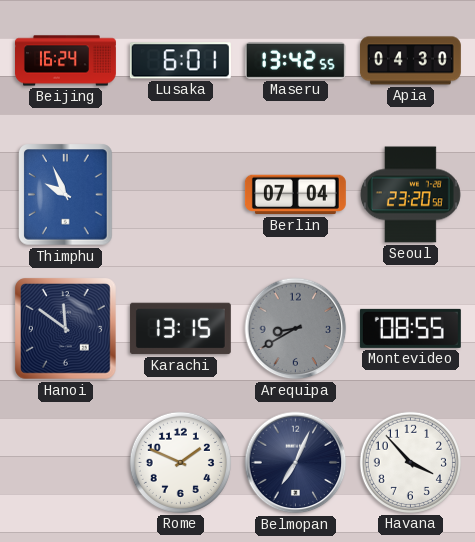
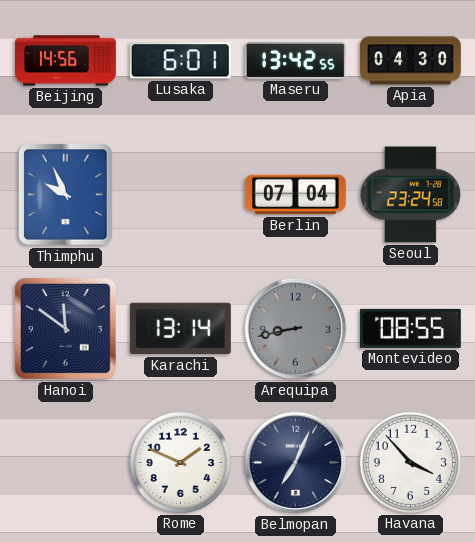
Beijing: 16:24 -> 14:56 (66, 61)
Seoul: 23:20 -> 23:24 (410, 195)
Karachi: 13:15 -> 13:14 (180, 329)
Arequipa: 8:40 -> 8:43 (296, 329)
